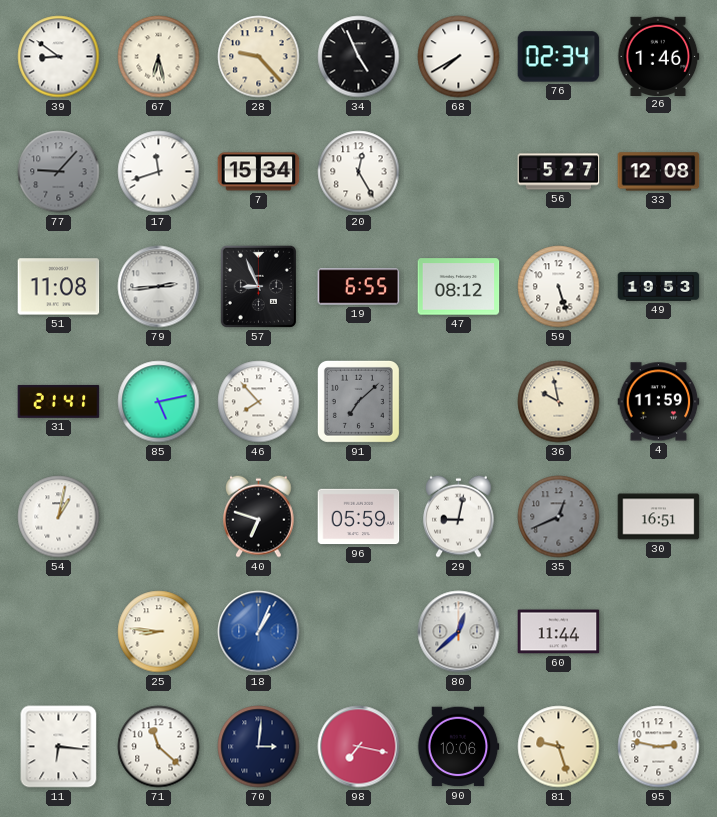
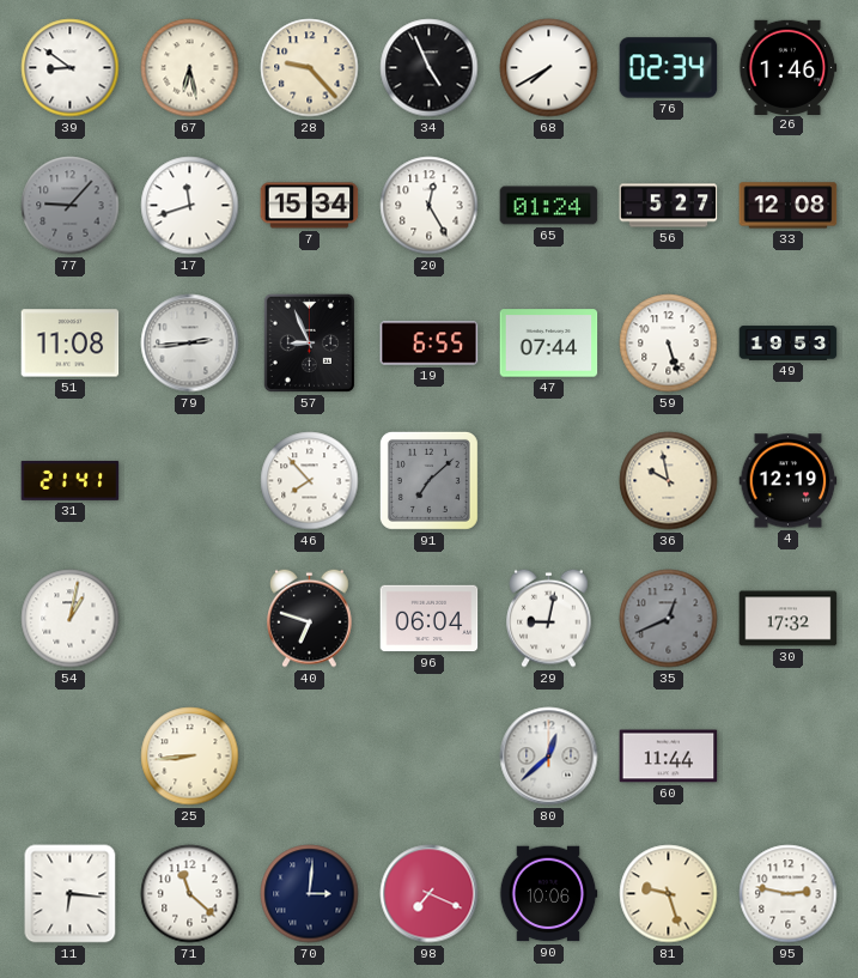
65: none -> 01:24 (549, 206)
47: 08:12 -> 07:44 (549, 344)
85: 5:13 -> none (159, 402)
4: 11:59 -> 12:19 (789, 481)
96: 05:59 -> 06:04 (430, 619)
30: 16:51 -> 17:32 (789, 619)
25: 8:46 -> 8:44 (190, 757)
18: 1:04 -> none (259, 632)
98: 7:17 -> 7:19 (430, 894)
